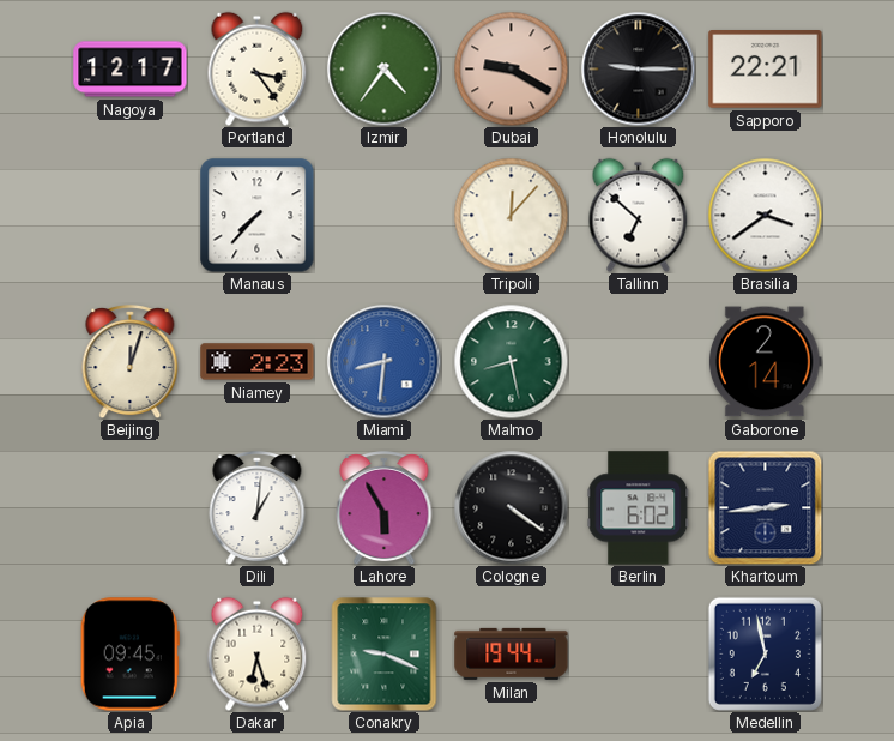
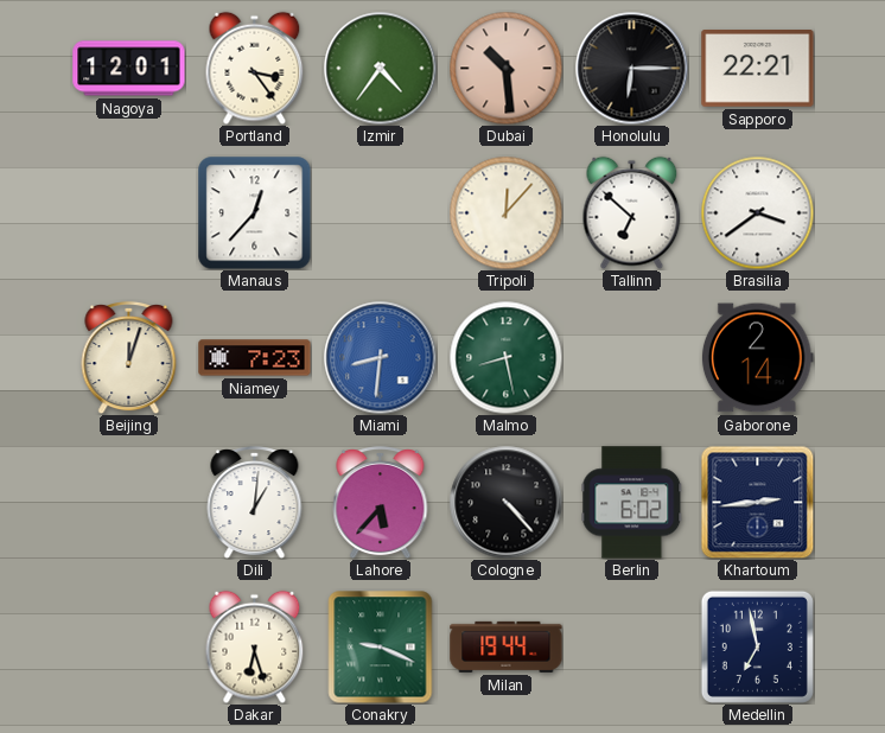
Nagoya: 12:17 -> 12:01 (129, 69)
Dubai: 9:20 -> 10:29 (505, 68)
Honolulu: 9:15 -> 6:15 (631, 68)
Manaus: 7:37 -> 12:37 (255, 213)
Niamey: 2:23 -> 7:23 (255, 358)
Lahore: 5:55 -> 5:37 (381, 502)
Cologne: 4:21 -> 4:23 (505, 502)
Apia: 09:45 -> none (129, 655)
